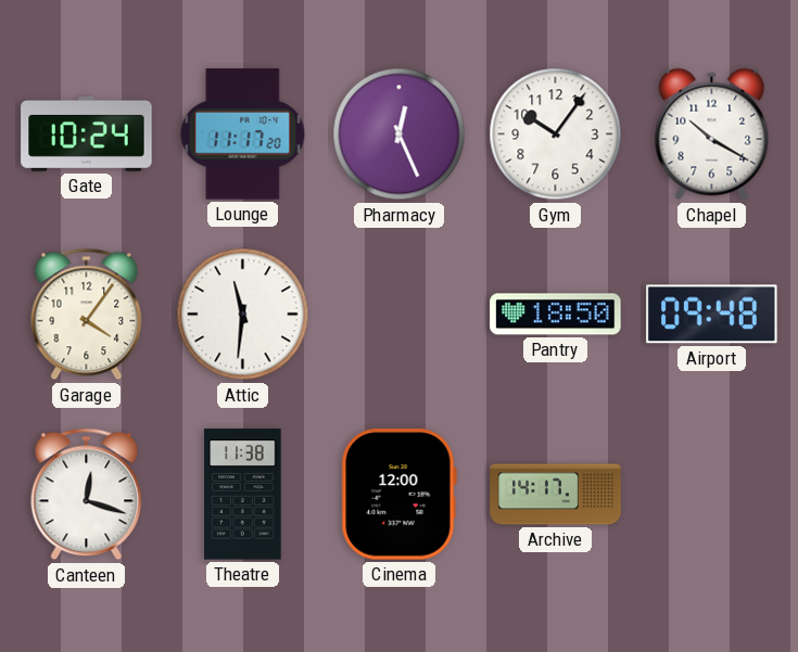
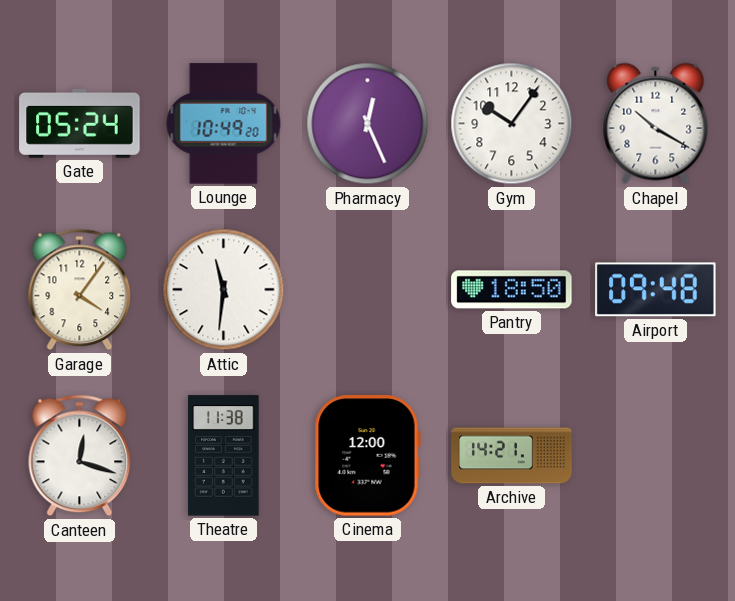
Gate: 10:24 -> 05:24 (80, 123)
Lounge: 11:17 -> 10:49 (224, 124)
Archive: 14:17 -> 14:21 (512, 456)
